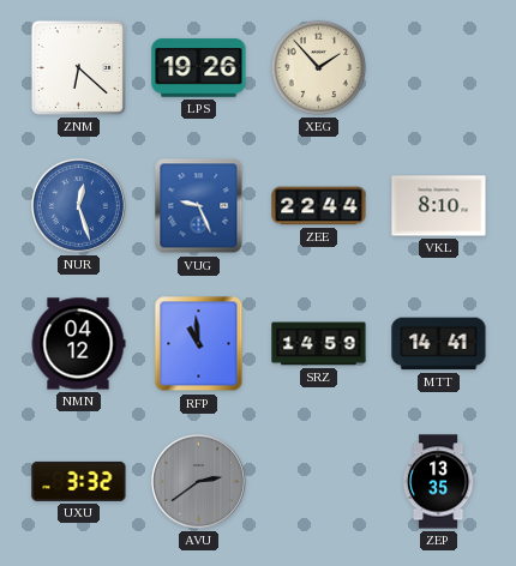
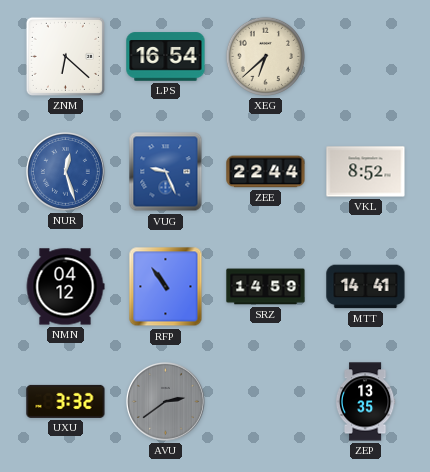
LPS: 19:26 -> 16:54 (166, 57)
XEG: 1:53 -> 6:38 (265, 56)
VKL: 8:10 -> 8:52 (366, 172)
RFP: 10:59 -> 10:54 (166, 287)
